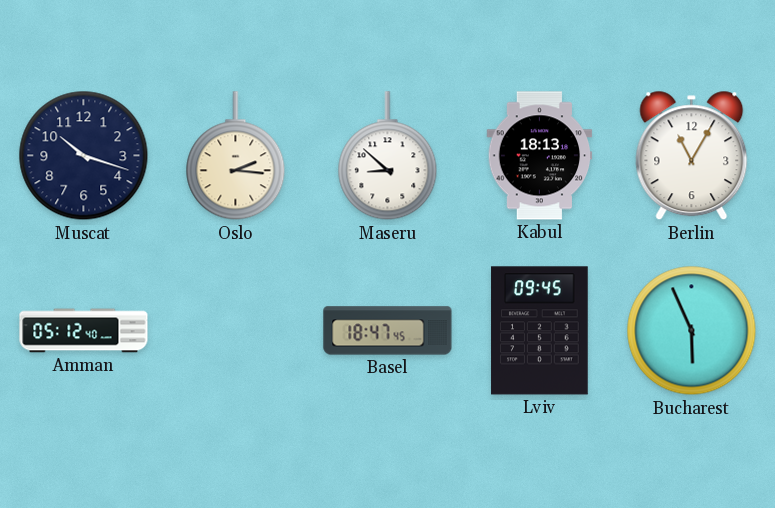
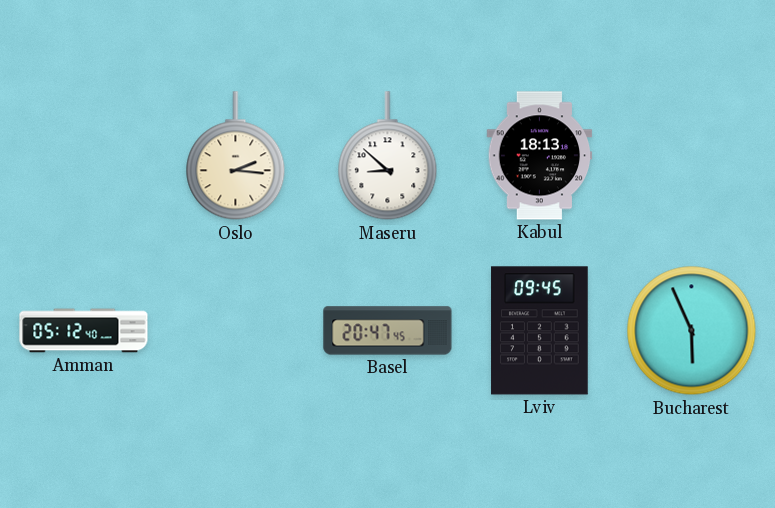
Muscat: 10:18 -> none (84, 156)
Berlin: 11:05 -> none (692, 156)
Basel: 18:47 -> 20:47 (388, 331)
